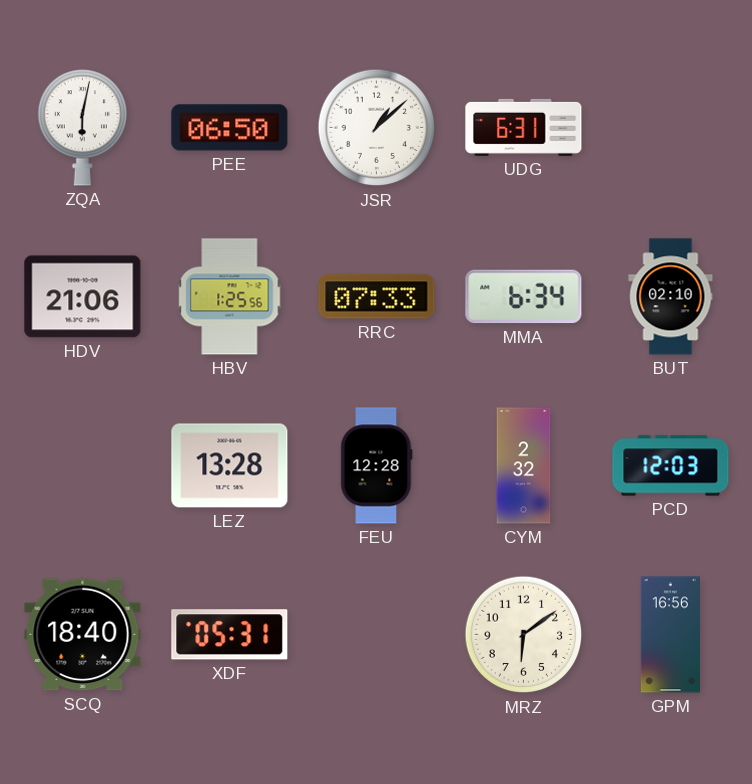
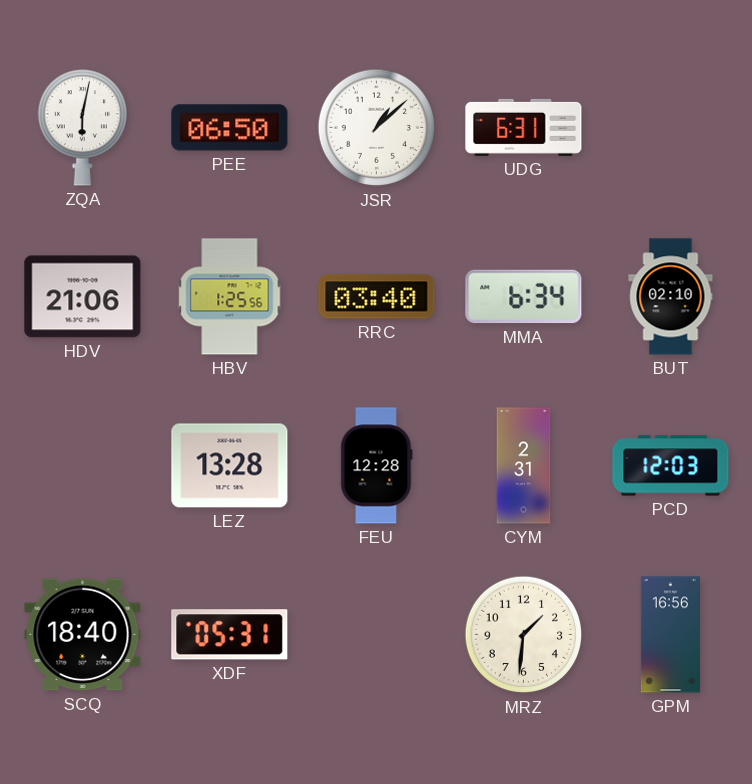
RRC: 07:33 -> 03:40 (377, 297)
CYM: 2:32 -> 2:31 (524, 466)
MRZ: 6:09 -> 1:31 (524, 635)
